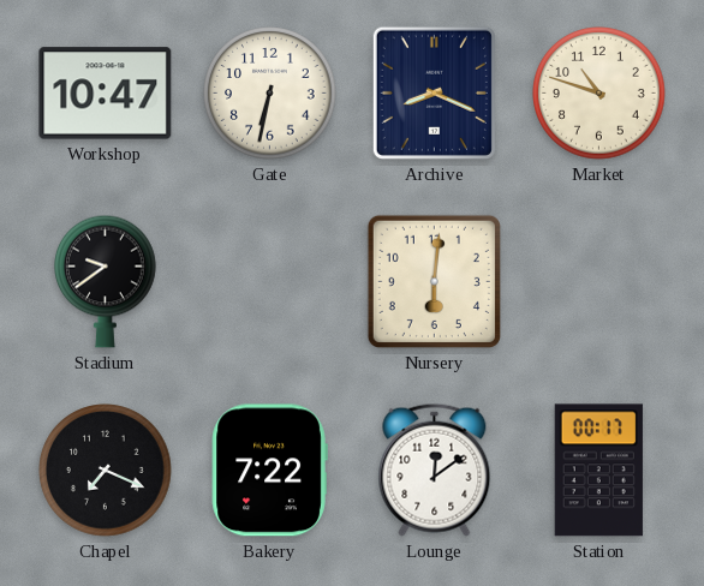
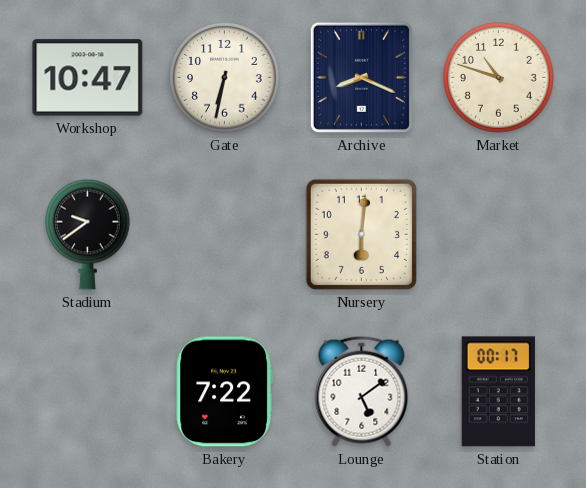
Chapel: 7:19 -> none (106, 471)
Lounge: 12:09 -> 5:09 (362, 391)
